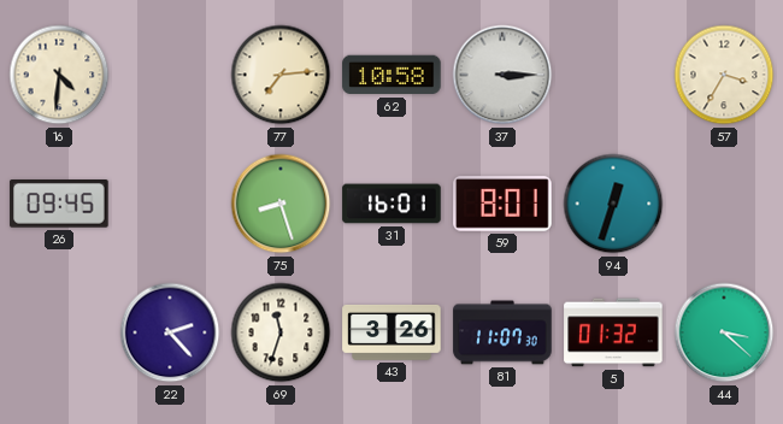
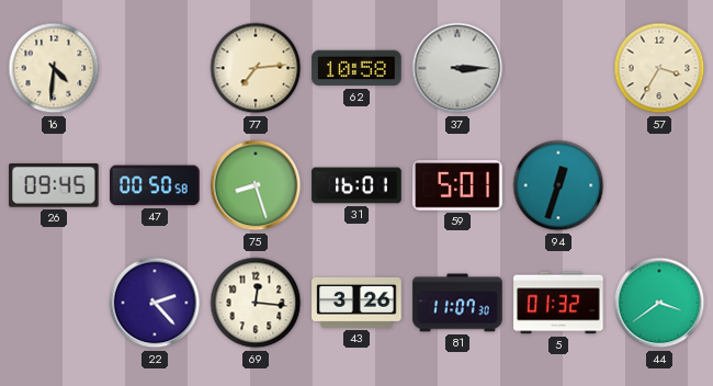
47: none -> 00:50 (155, 185)
59: 8:01 -> 5:01 (457, 185)
69: 11:33 -> 12:16 (256, 303)
44: 3:22 -> 3:39 (659, 303)
